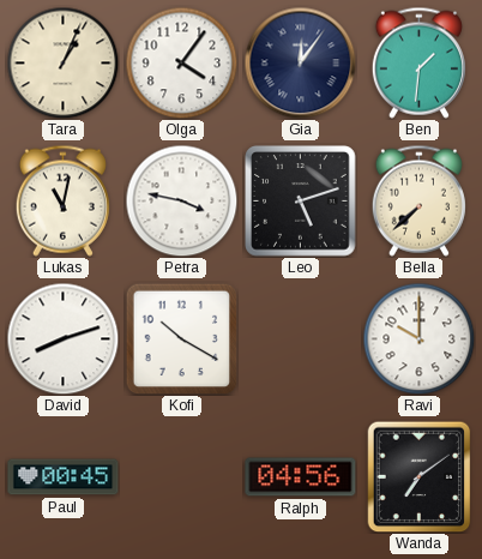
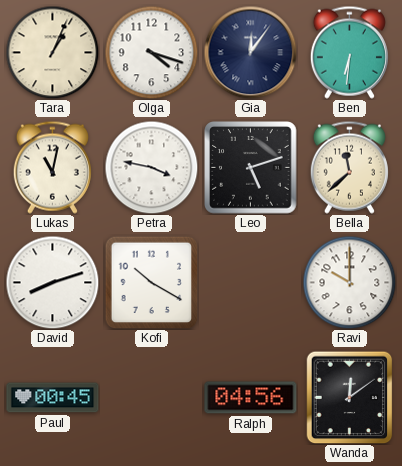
Olga: 4:06 -> 4:18 (151, 52)
Ben: 1:31 -> 6:31 (349, 52)
Bella: 7:38 -> 11:38 (349, 167)
Wanda: 7:09 -> 12:09 (350, 397)
